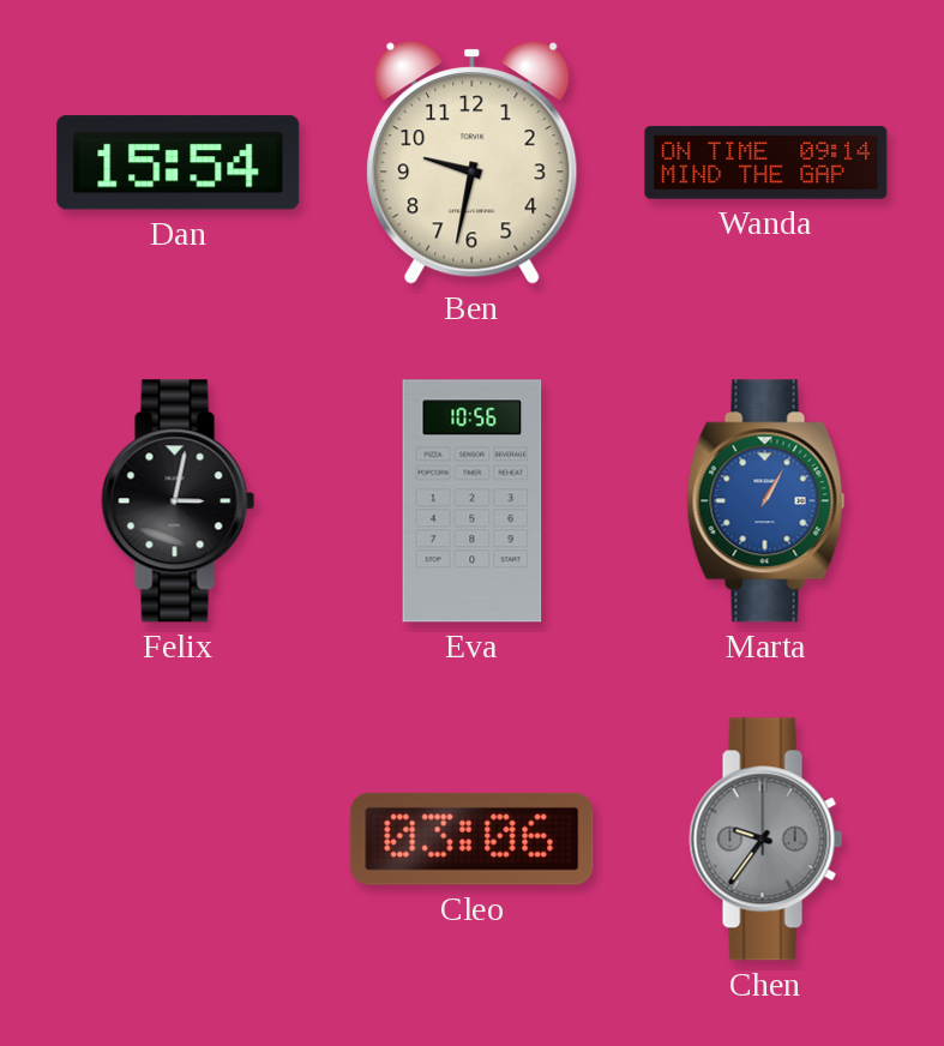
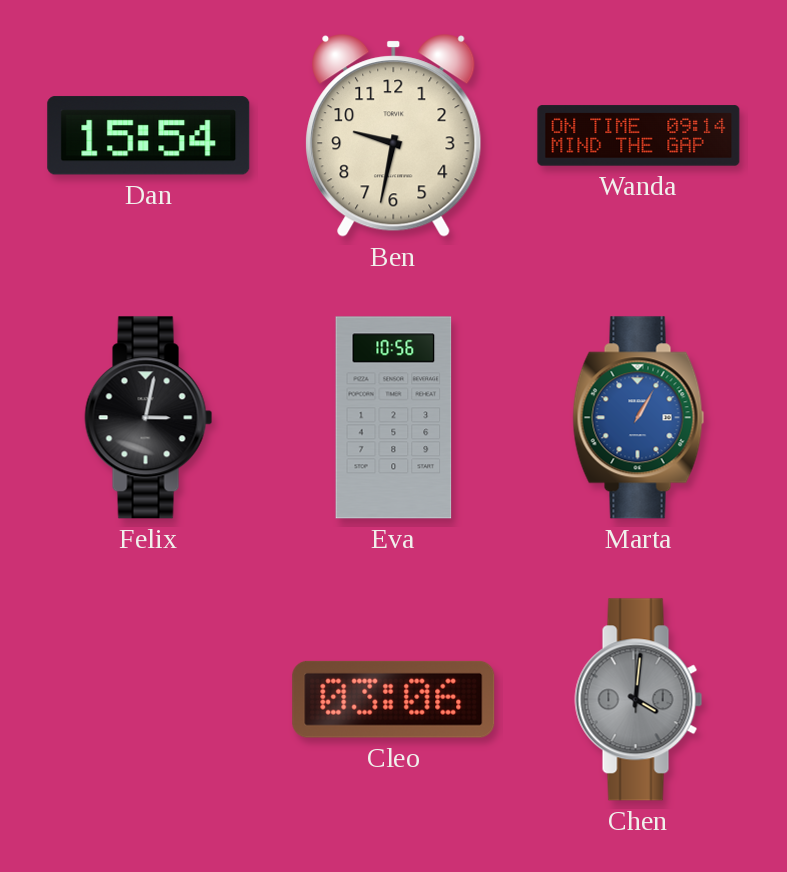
Chen: 9:36 -> 4:01 (639, 700)
